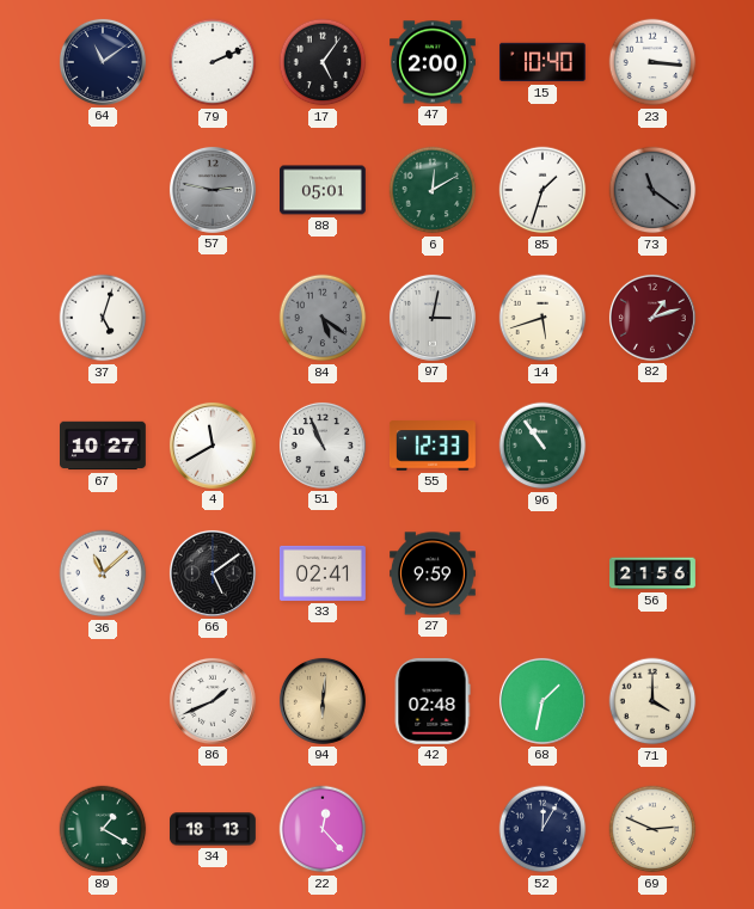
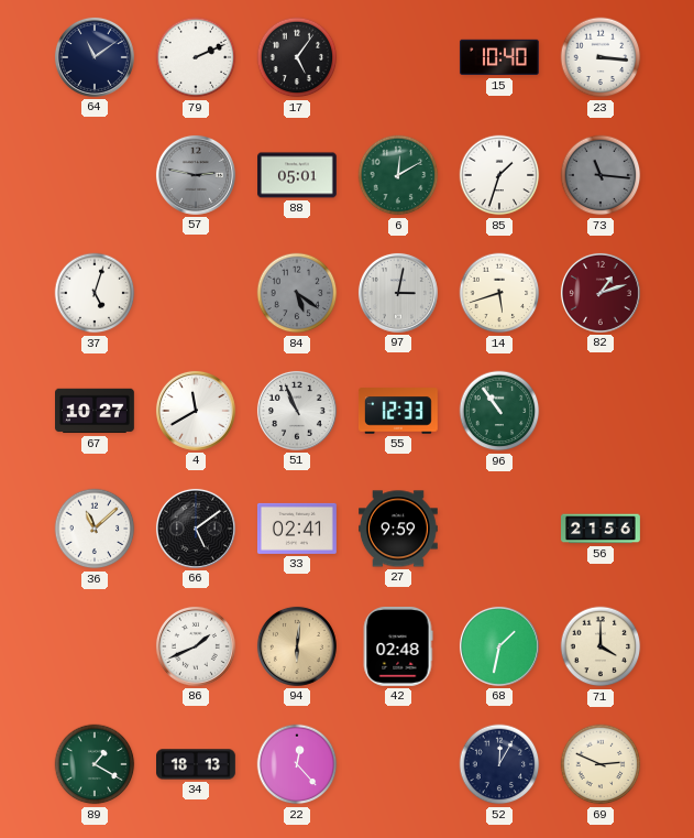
47: 2:00 -> none (434, 62)
73: 11:21 -> 11:16 (601, 175)
